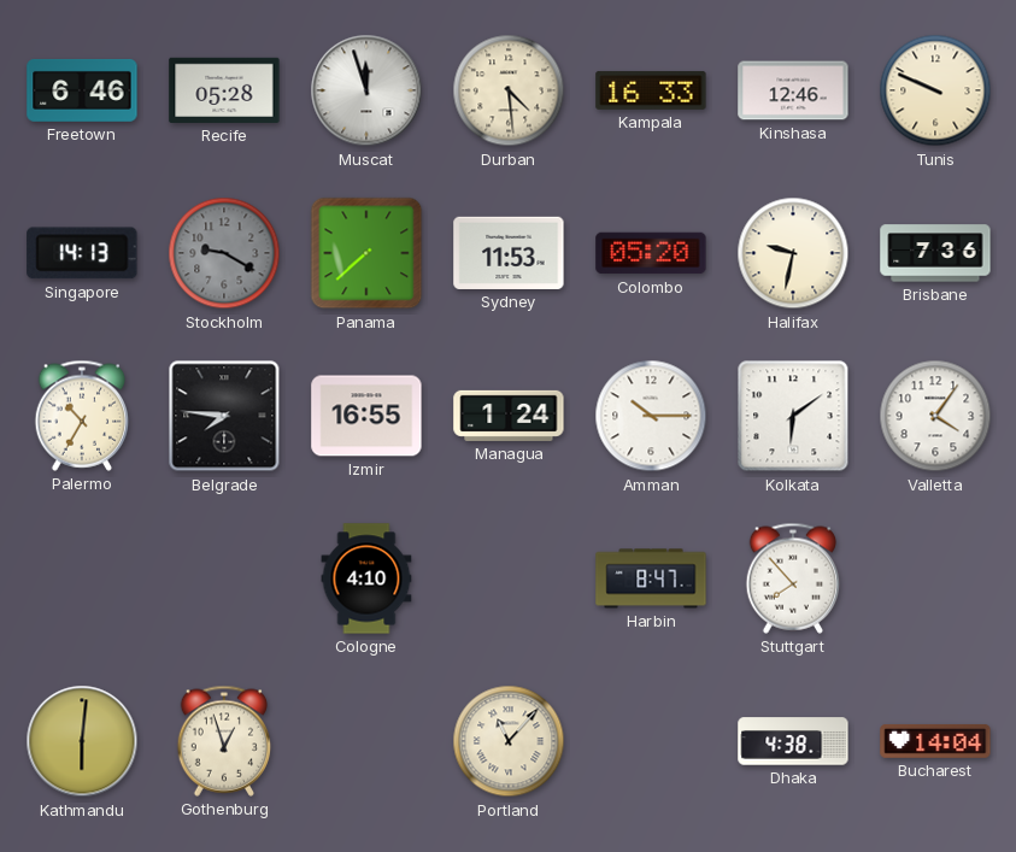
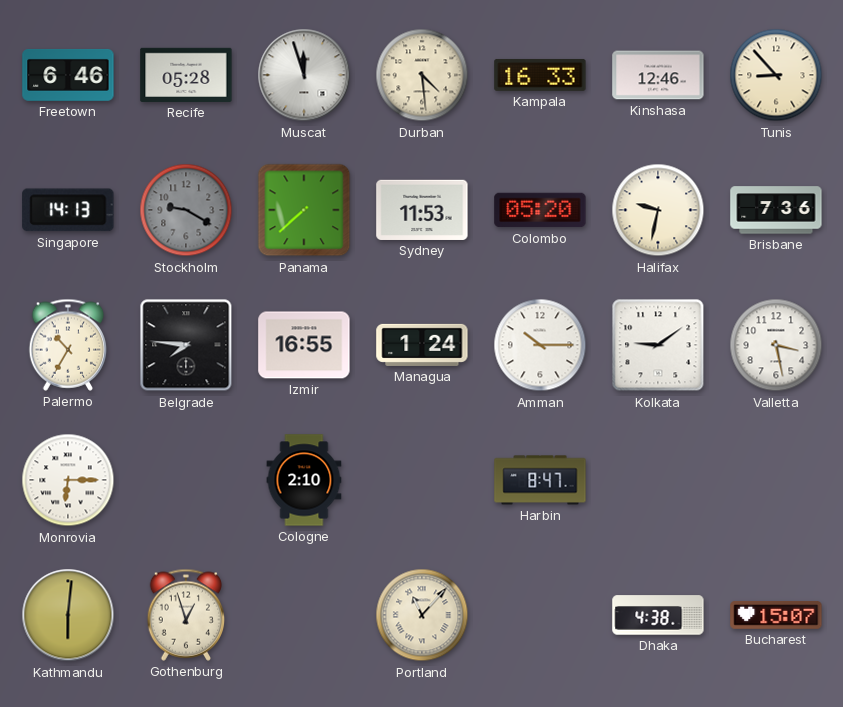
Tunis: 9:49 -> 8:53 (776, 75)
Kolkata: 6:09 -> 9:09 (658, 345)
Valletta: 4:06 -> 3:28 (776, 345)
Monrovia: none -> 6:15 (68, 480)
Cologne: 4:10 -> 2:10 (304, 480)
Stuttgart: 7:53 -> none (793, 578)
Bucharest: 14:04 -> 15:07 (776, 615)
